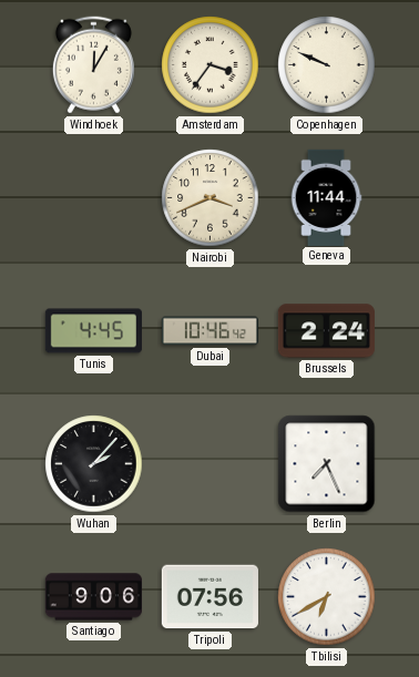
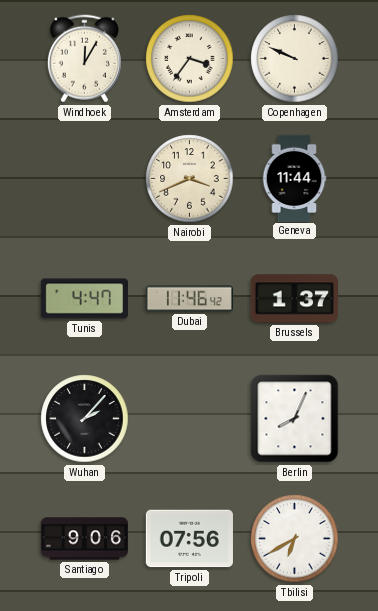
Tunis: 4:45 -> 4:47 (84, 299)
Dubai: 10:46 -> 11:46 (189, 299)
Brussels: 2:24 -> 1:37 (294, 299)
Berlin: 7:26 -> 8:04 (295, 419)
